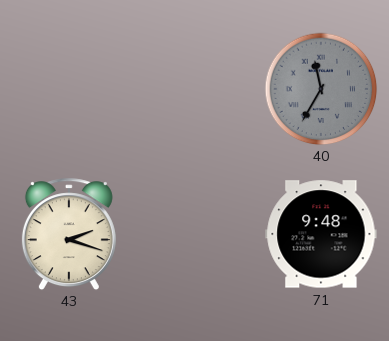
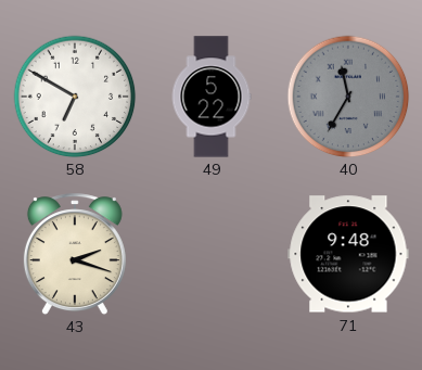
58: none -> 6:50 (75, 97)
49: none -> 5:22 (212, 97)
